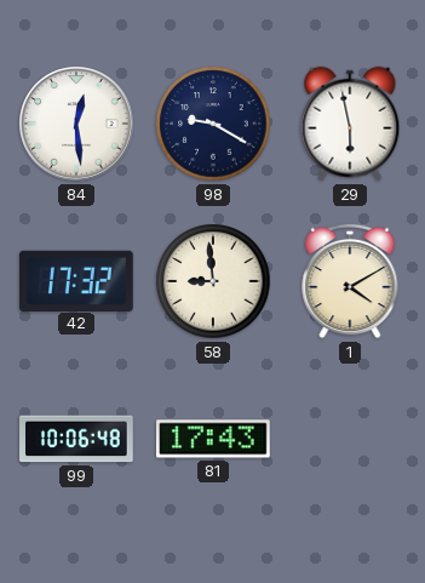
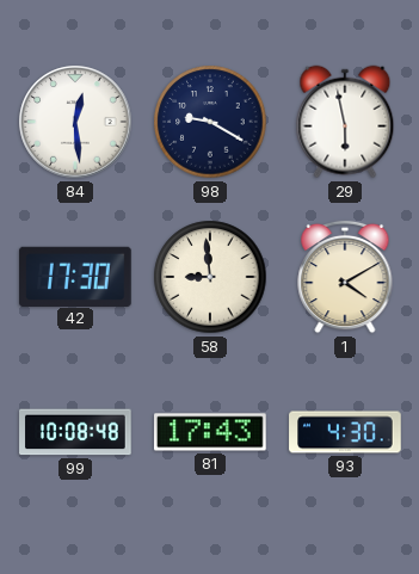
42: 17:32 -> 17:30 (75, 276)
99: 10:06 -> 10:08 (75, 432)
93: none -> 4:30 (345, 432)
